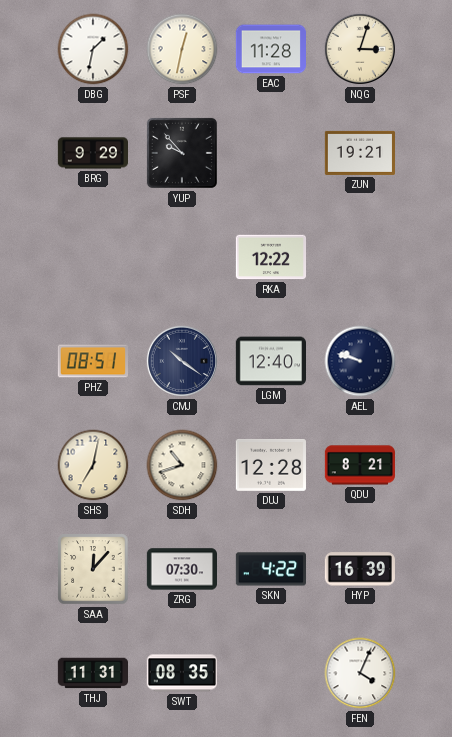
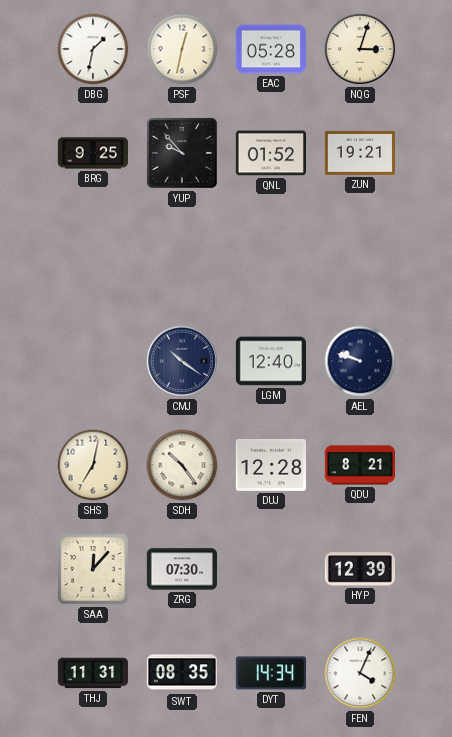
EAC: 11:28 -> 05:28 (270, 49)
BRG: 9:29 -> 9:25 (92, 153)
QNL: none -> 01:52 (270, 153)
RKA: 12:22 -> none (270, 257)
PHZ: 08:51 -> none (92, 361)
SDH: 10:42 -> 10:24 (182, 465)
SKN: 4:22 -> none (270, 569)
HYP: 16:39 -> 12:39 (359, 569)
DYT: none -> 14:34 (270, 673)
